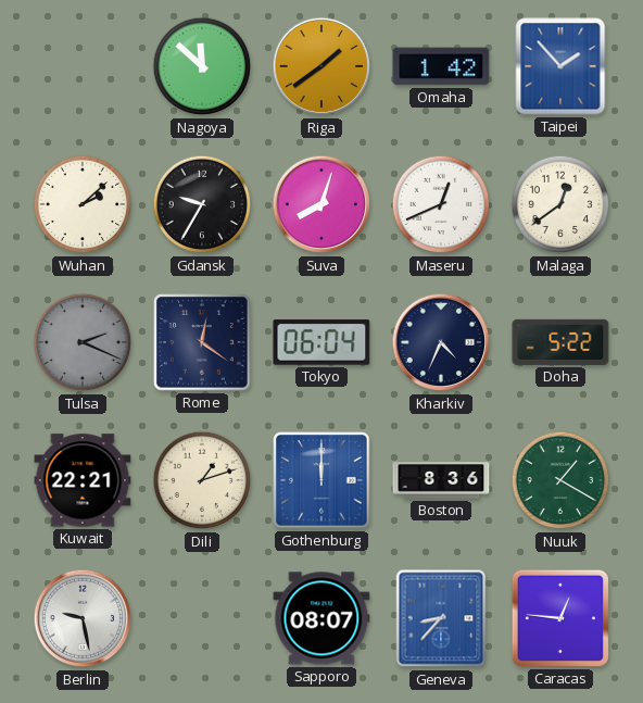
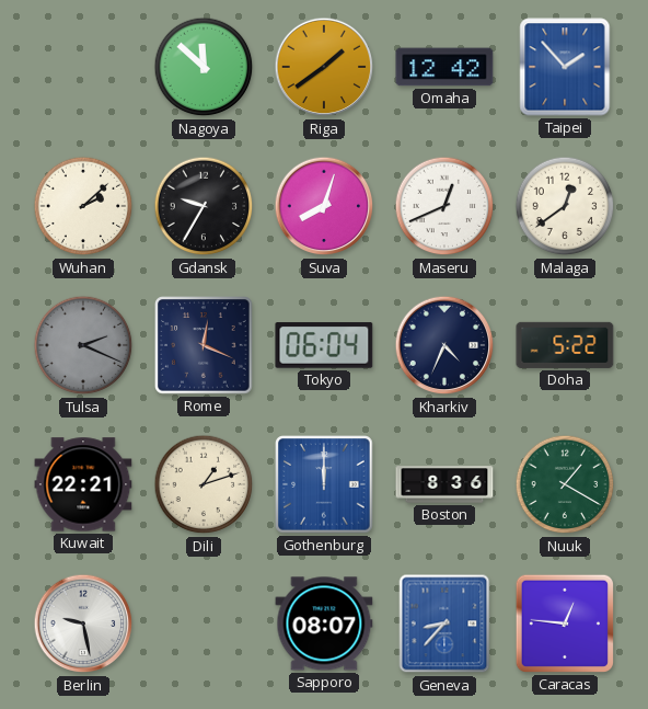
Omaha: 1:42 -> 12:42 (444, 67)
Rome: 12:21 -> 12:19 (204, 345)
